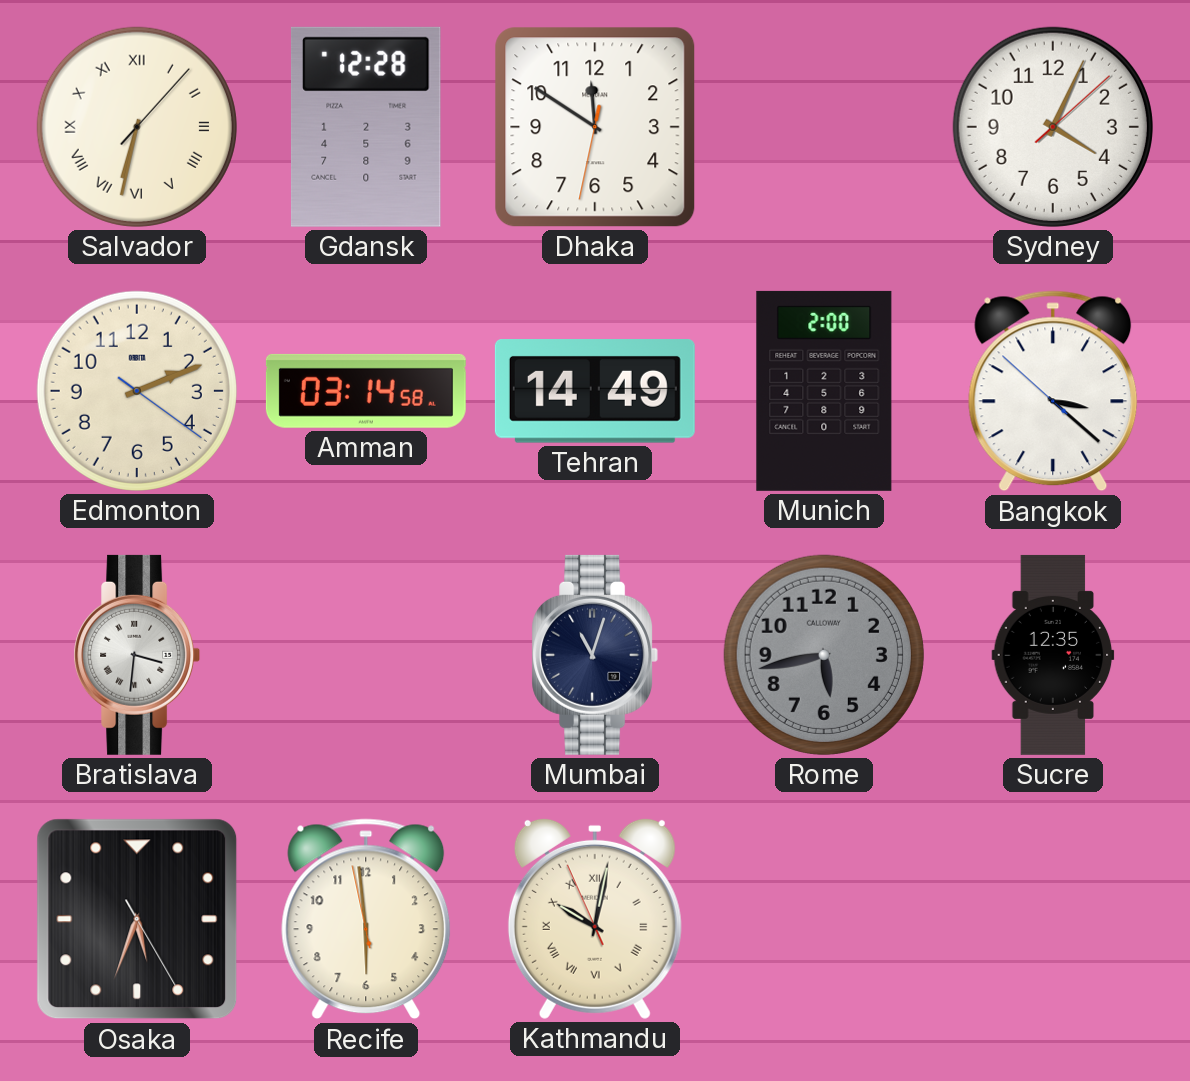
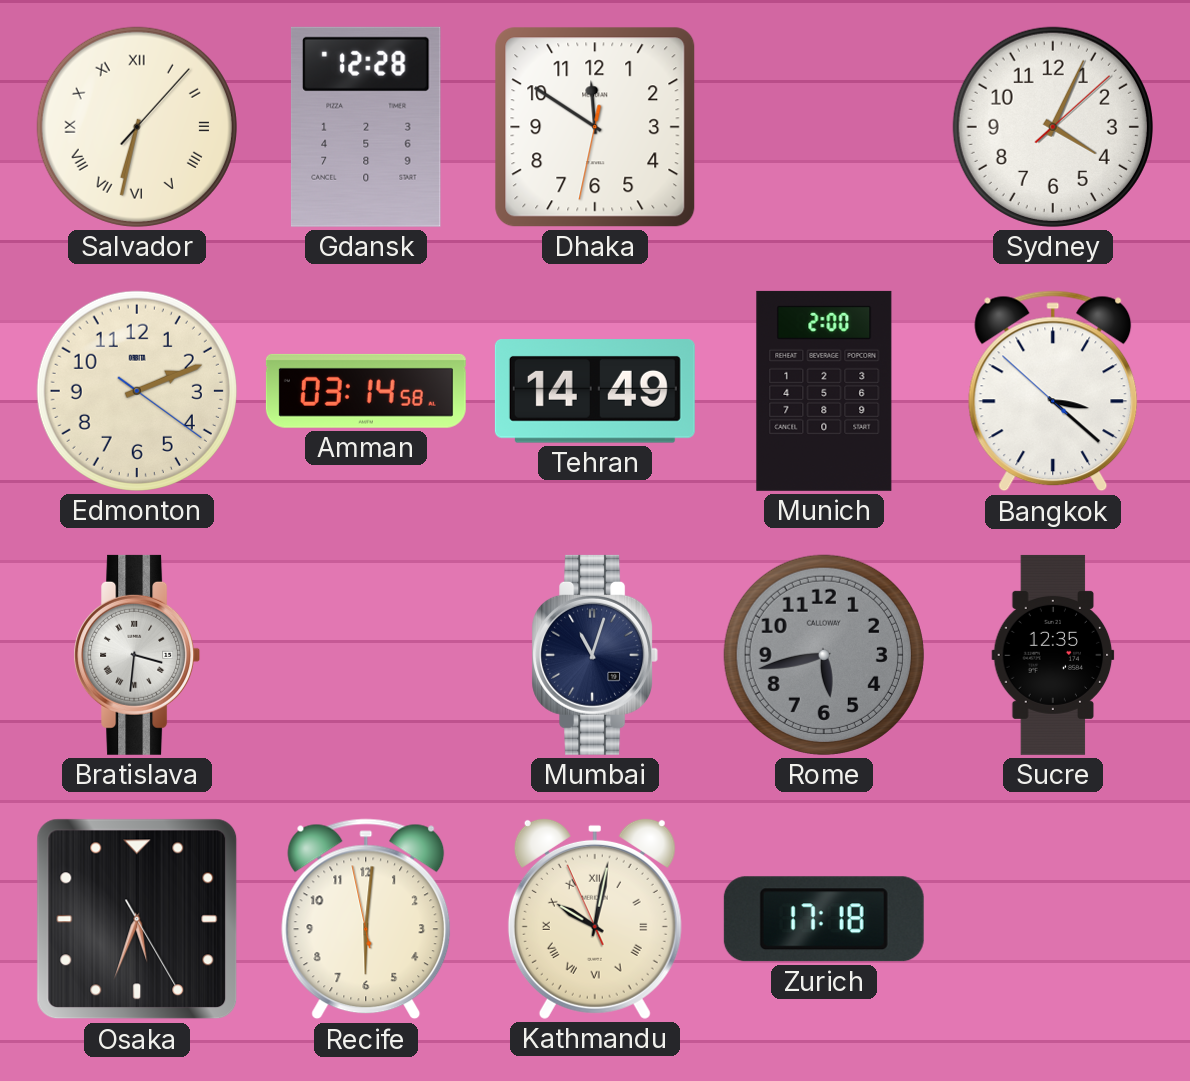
Recife: 5:58 -> 6:00 (366, 919)
Zurich: none -> 17:18 (824, 919)
